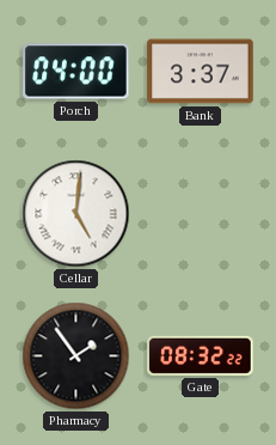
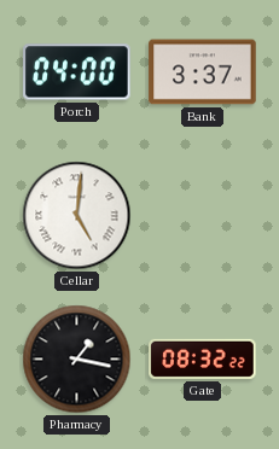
Pharmacy: 1:54 -> 1:17 (77, 360)
